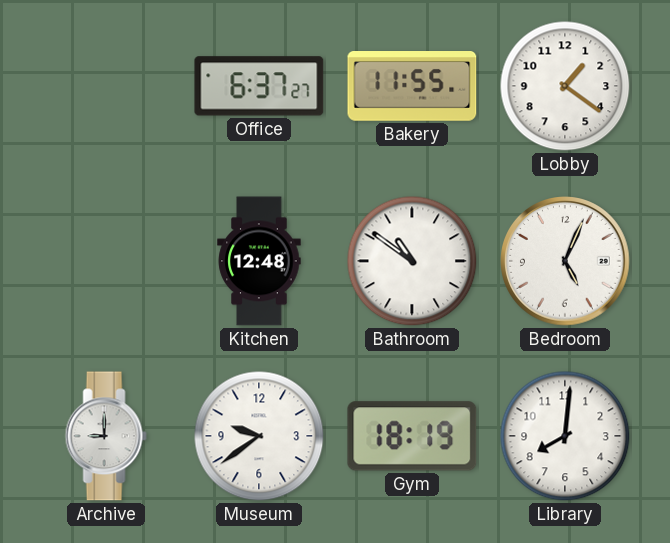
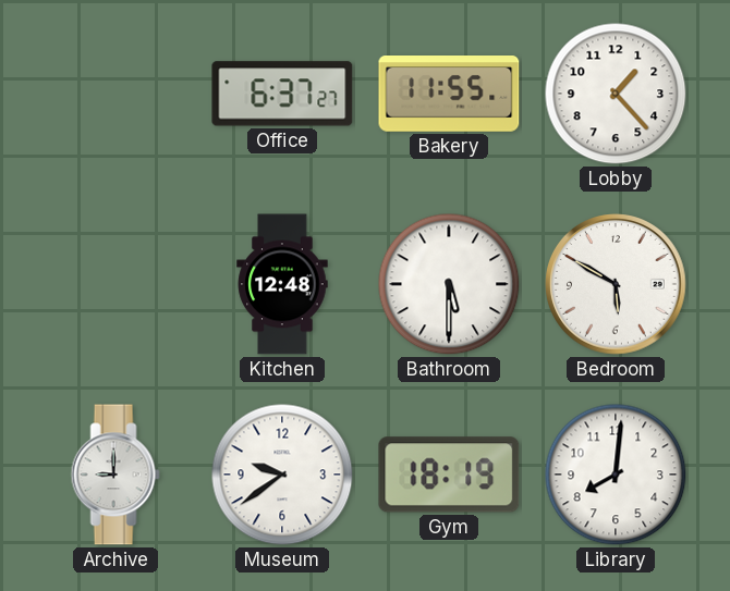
Lobby: 1:21 -> 1:23 (616, 94)
Bathroom: 10:51 -> 5:30 (449, 284)
Bedroom: 5:04 -> 5:50 (616, 284)
